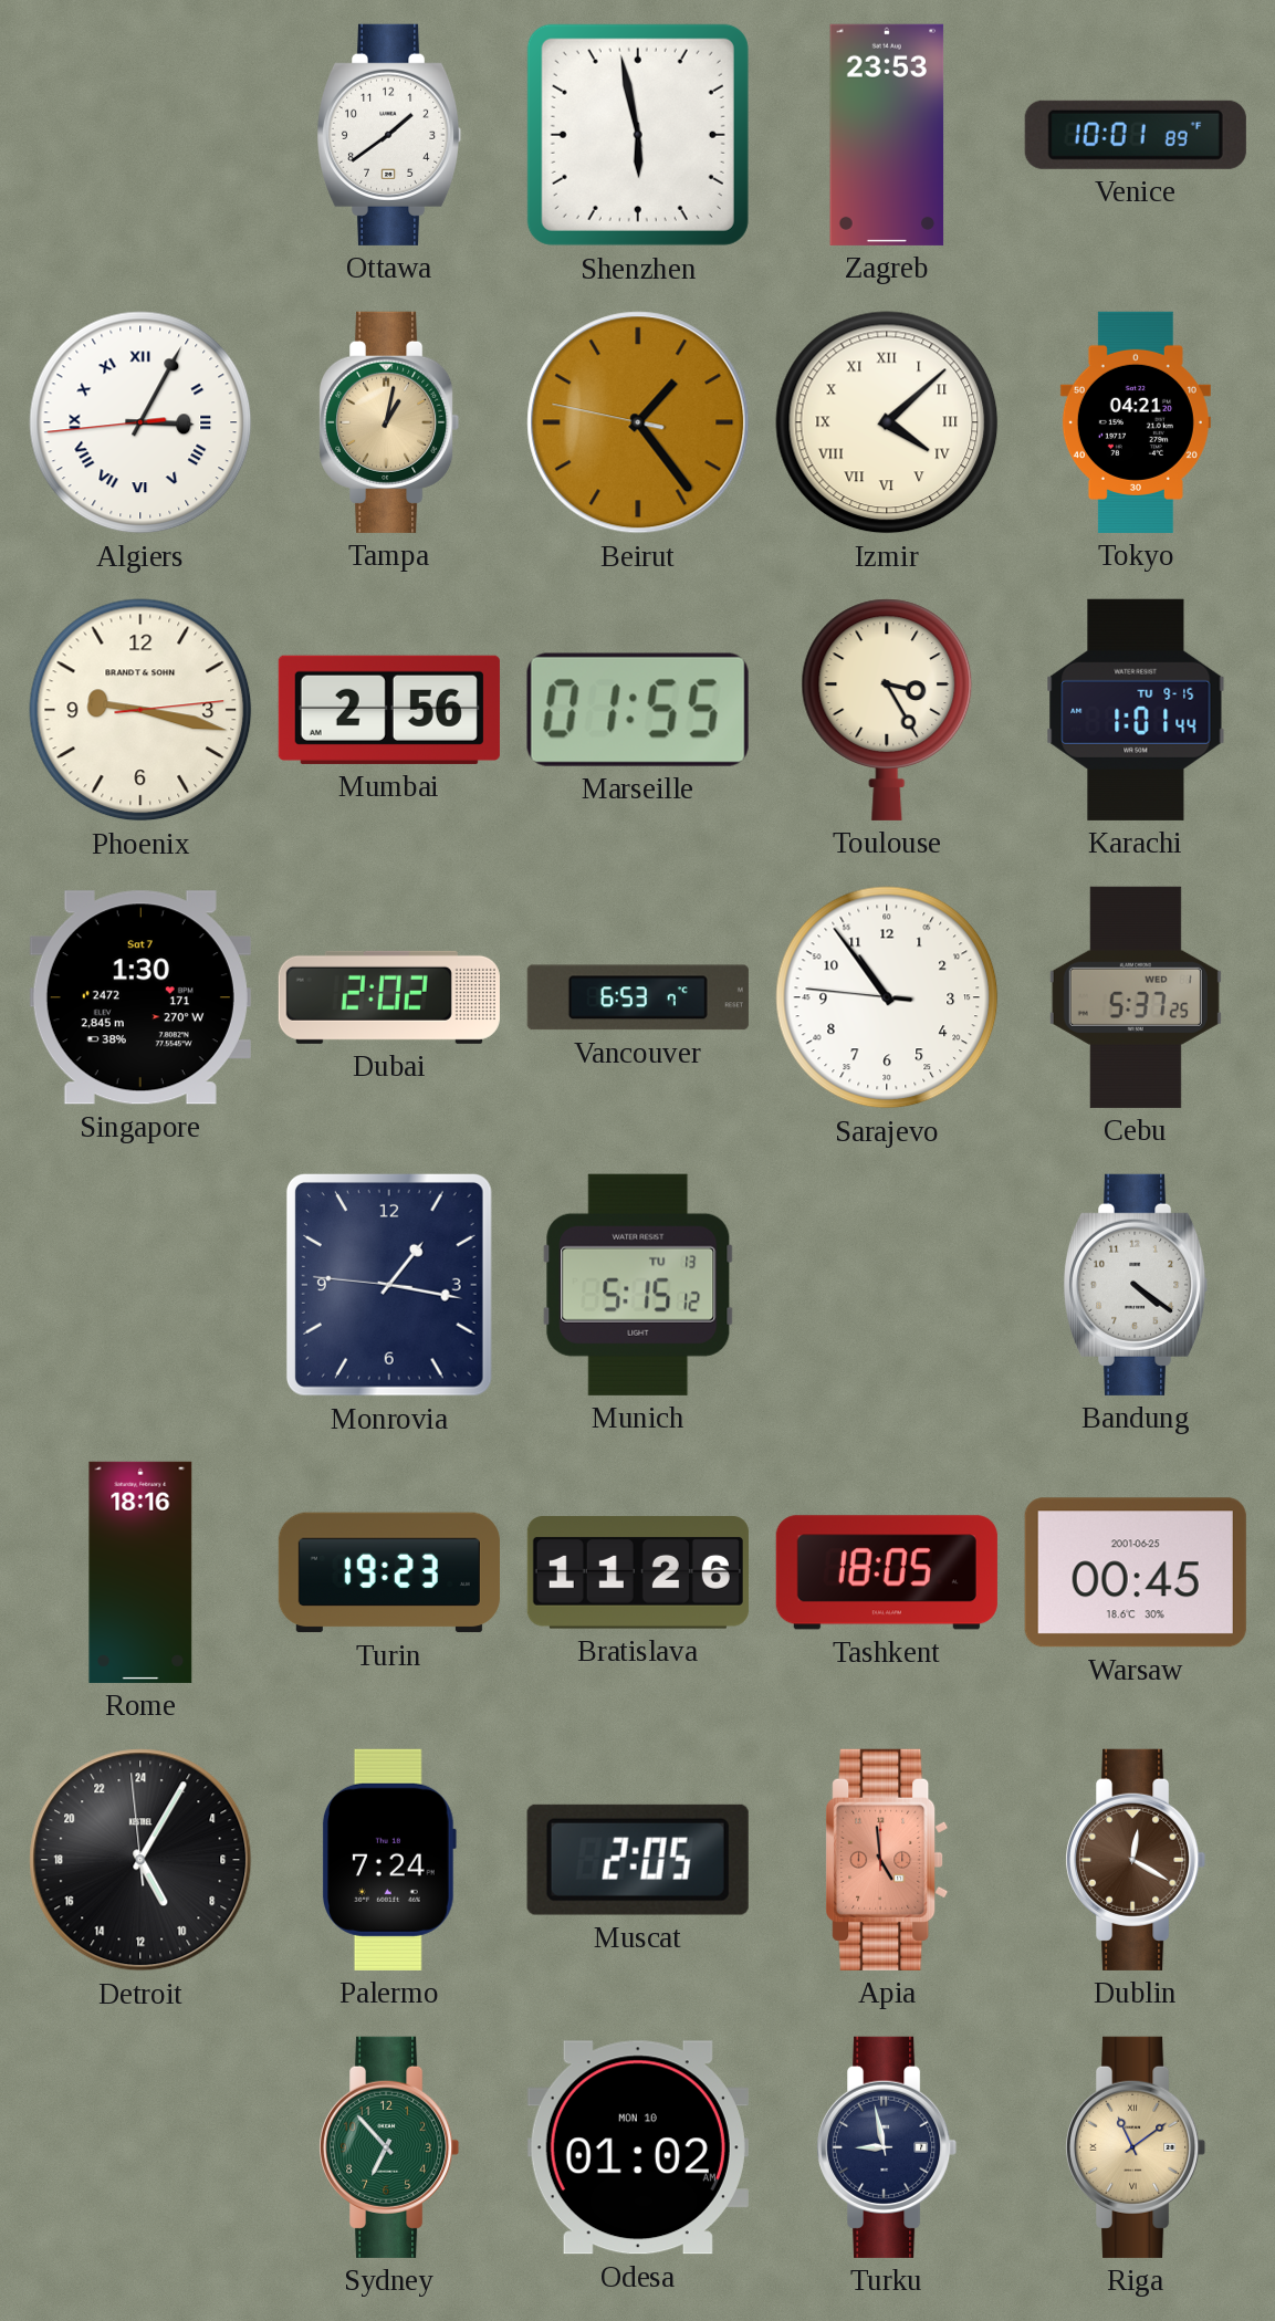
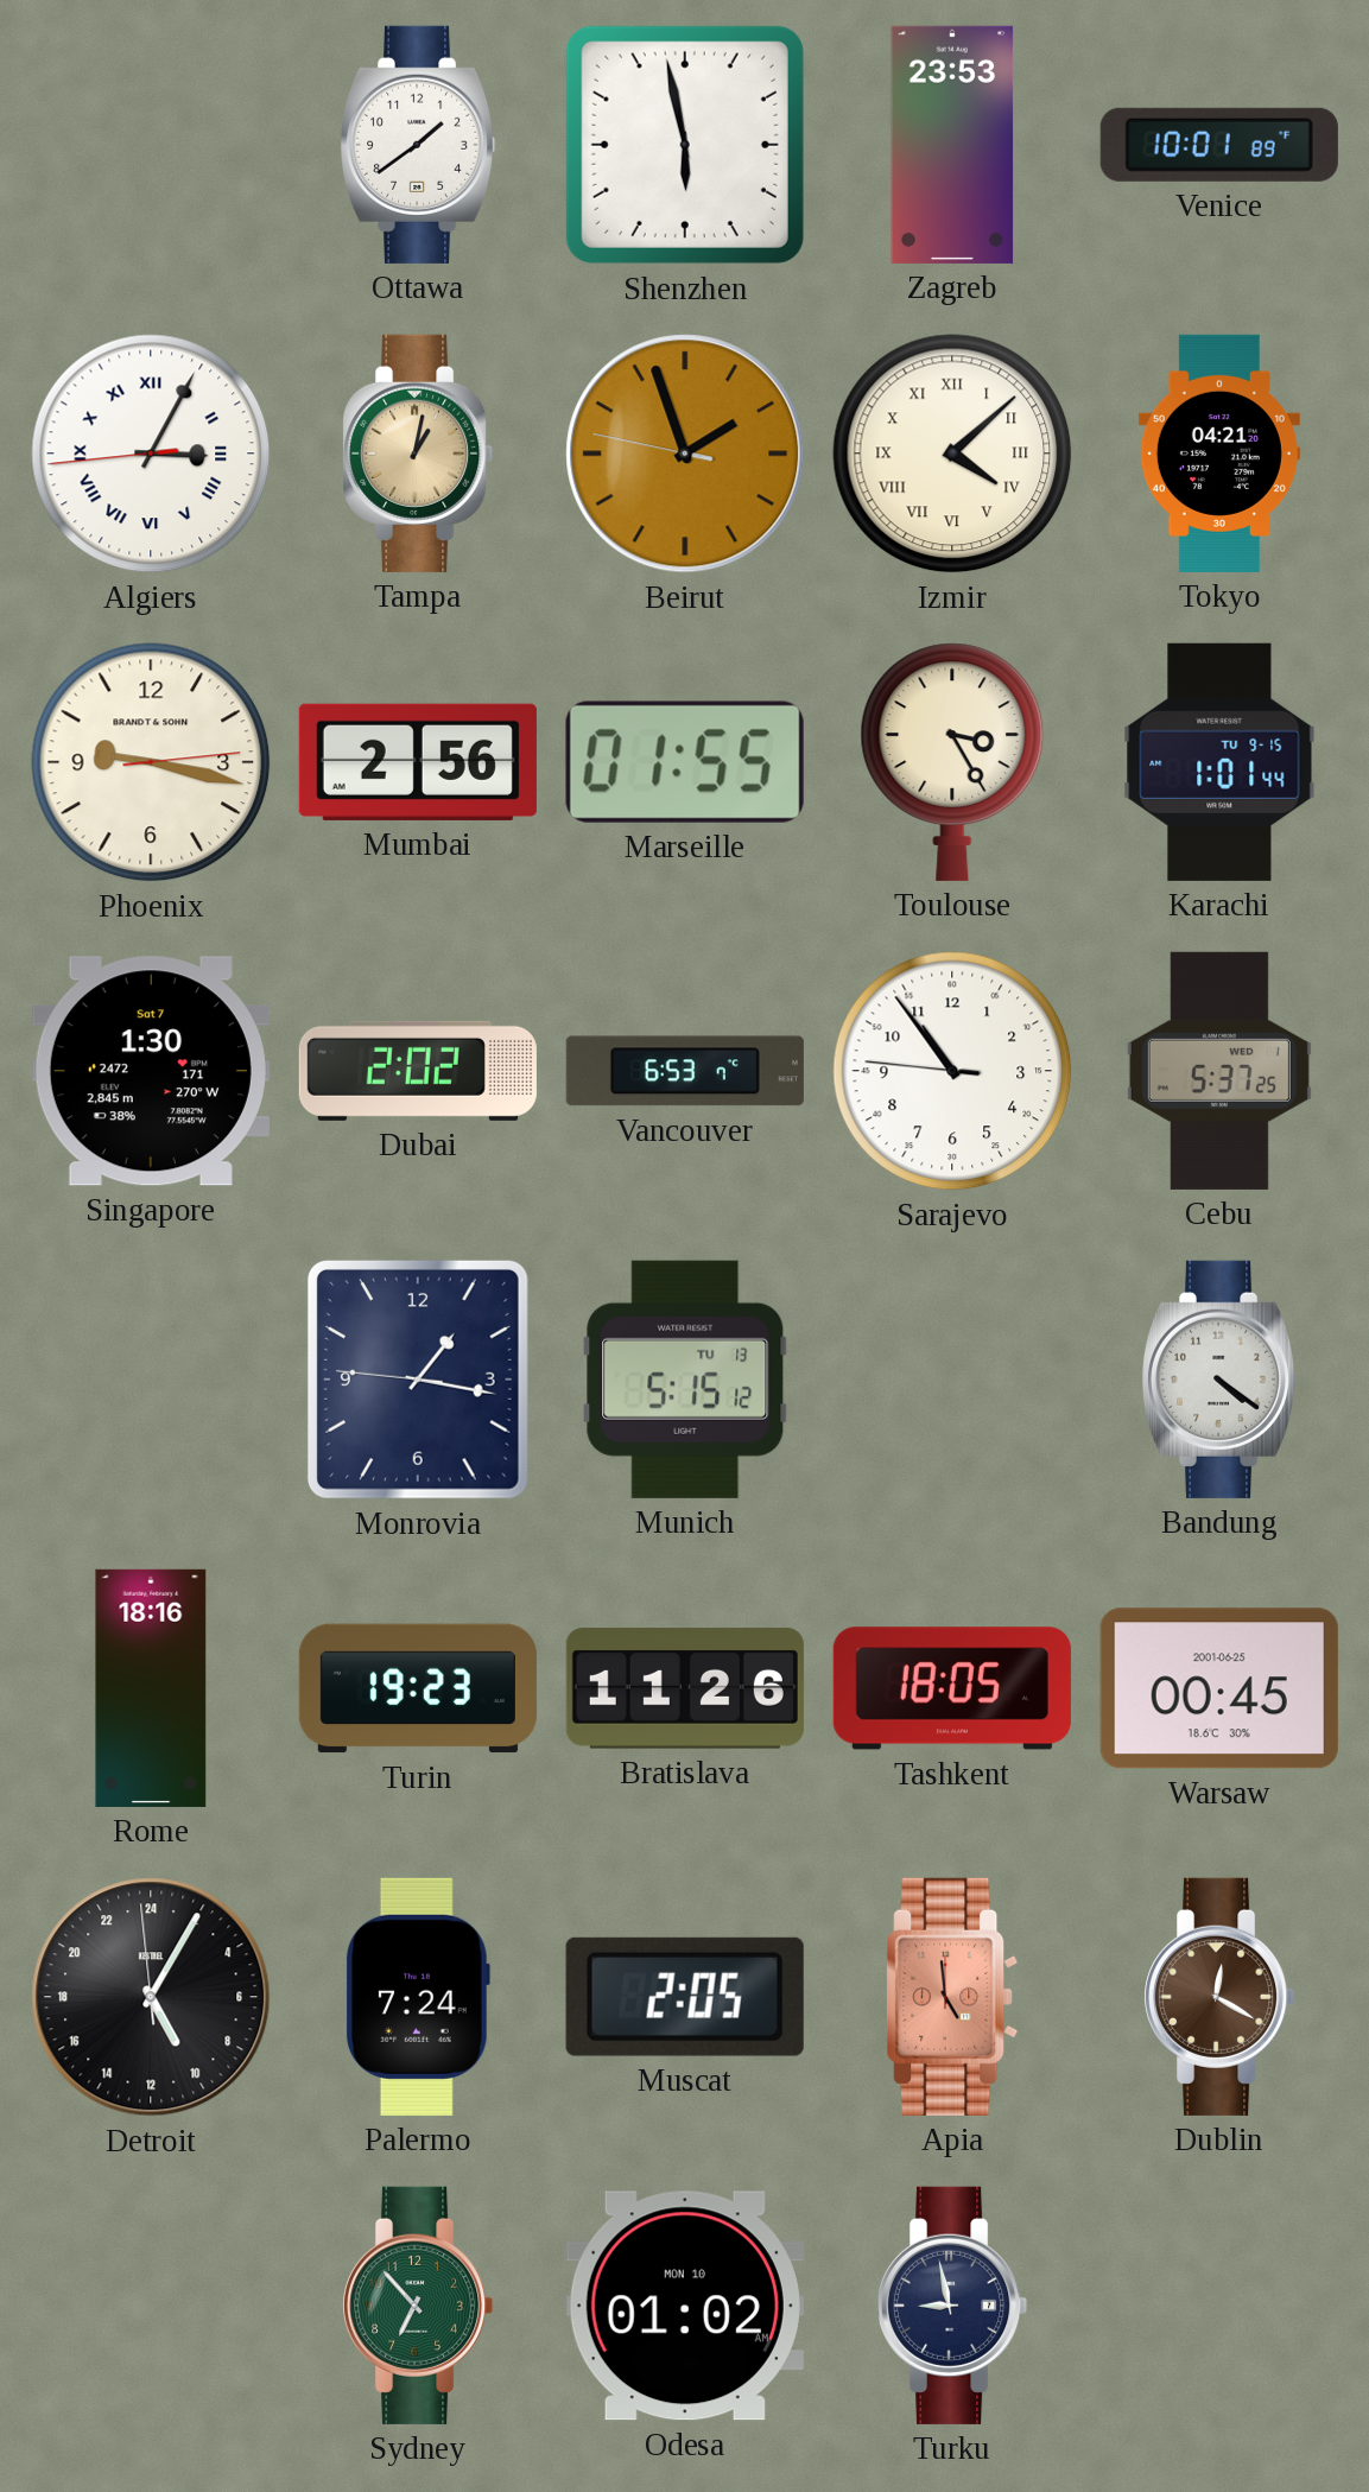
Beirut: 1:23 -> 1:56 (685, 454)
Riga: 11:09 -> none (1136, 2147)
